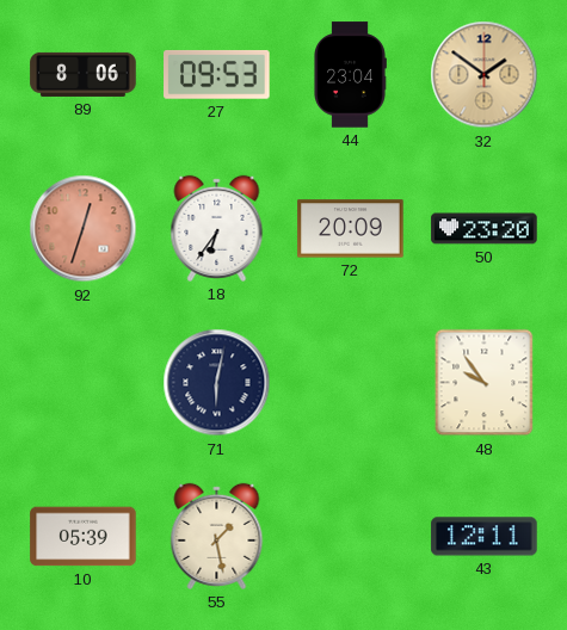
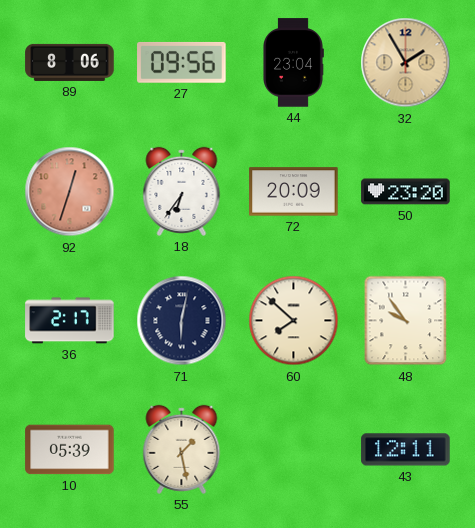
27: 09:53 -> 09:56 (182, 62)
32: 1:51 -> 1:55 (406, 63)
36: none -> 2:17 (70, 321)
60: none -> 7:52 (294, 321)
